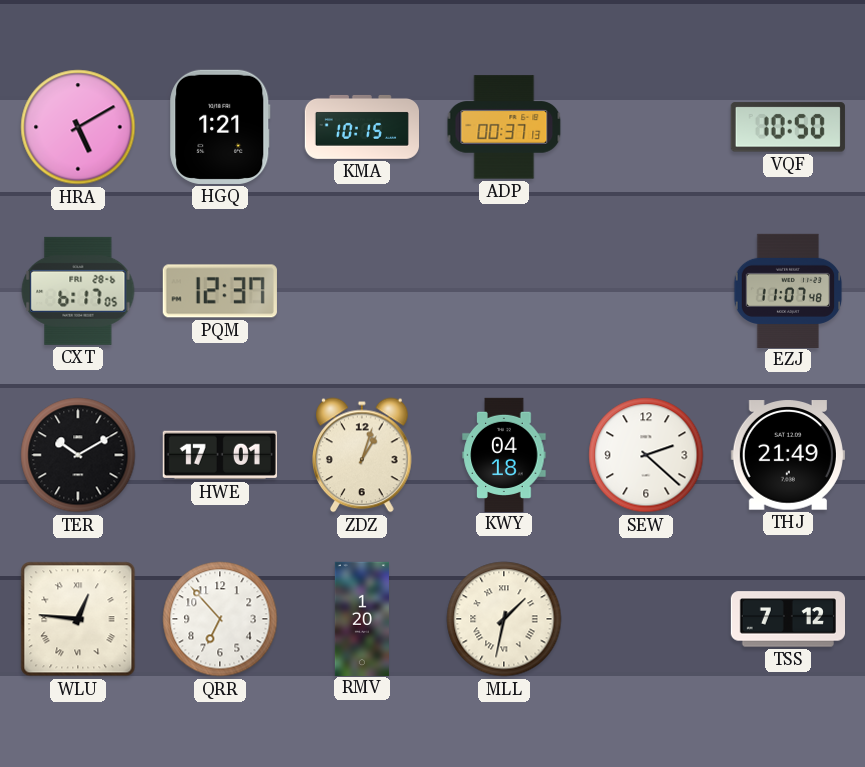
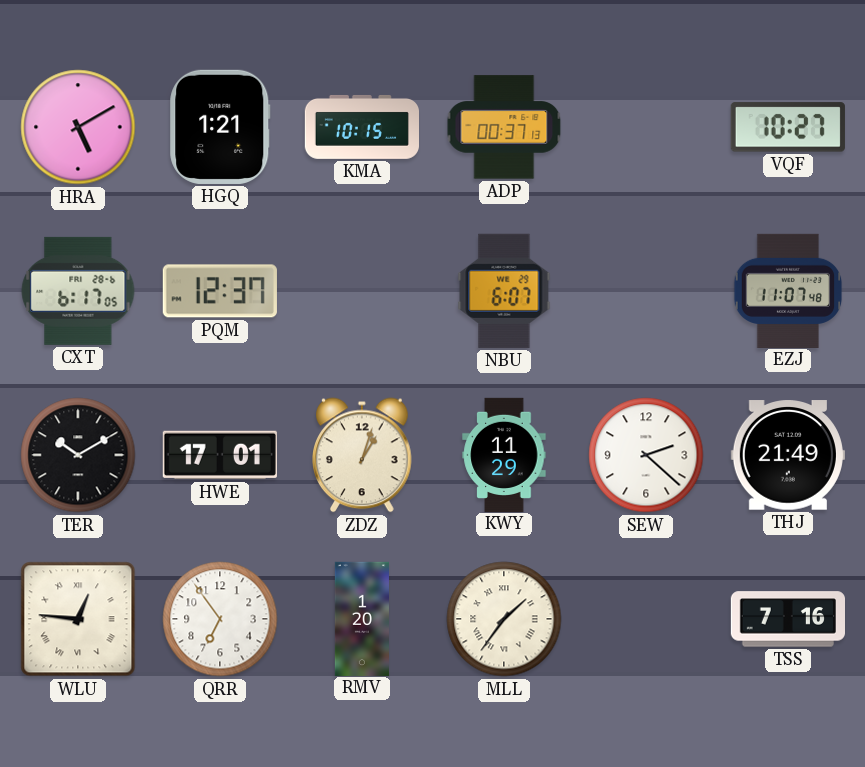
VQF: 10:50 -> 10:27 (788, 127)
NBU: none -> 6:07 (504, 291)
KWY: 04:18 -> 11:29 (504, 454)
QRR: 6:53 -> 6:54 (220, 619)
MLL: 1:32 -> 1:36 (504, 619)
TSS: 7:12 -> 7:16 (787, 619)
